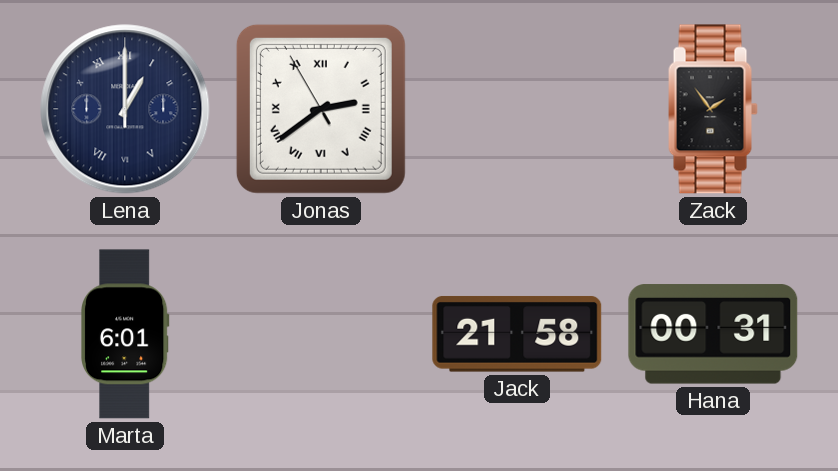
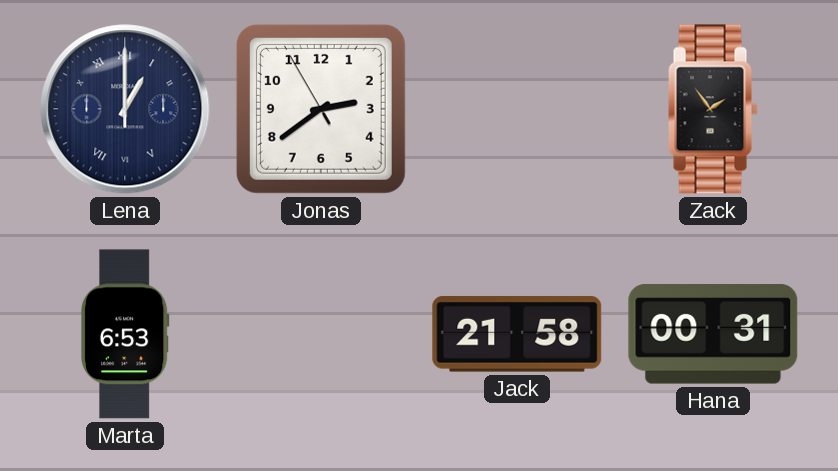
Jonas numerals: Roman -> Arabic (321, 109)
Marta: 6:01 -> 6:53 (125, 334)
